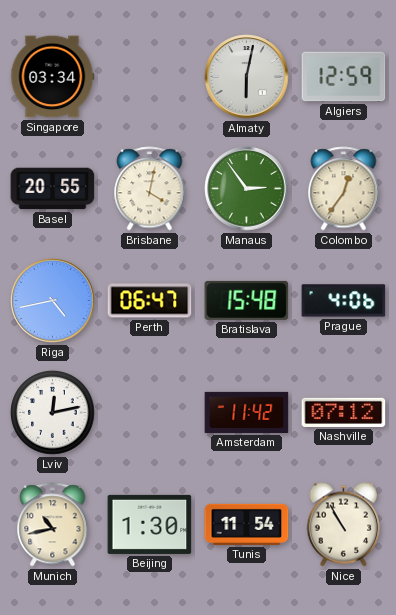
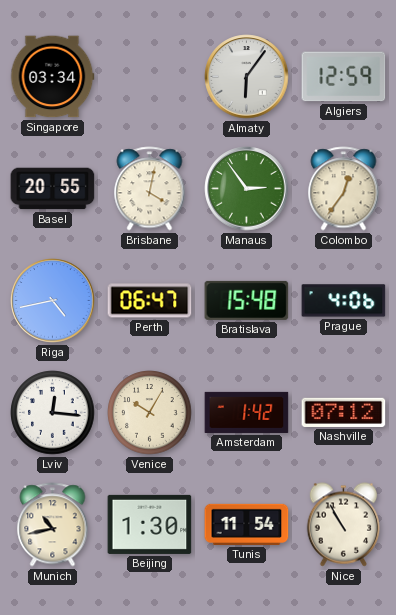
Almaty: 6:02 -> 6:06 (247, 77)
Lviv: 12:13 -> 12:16 (53, 413)
Venice: none -> 10:05 (150, 413)
Amsterdam: 11:42 -> 1:42 (247, 412)
